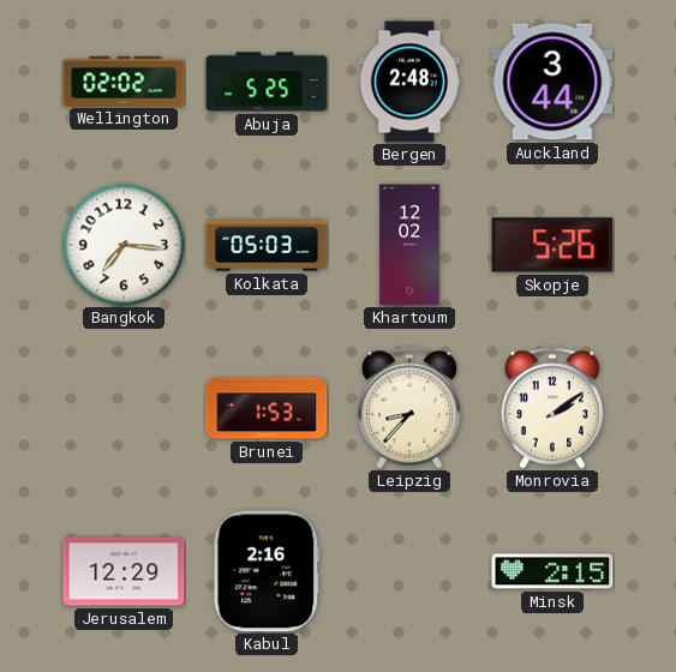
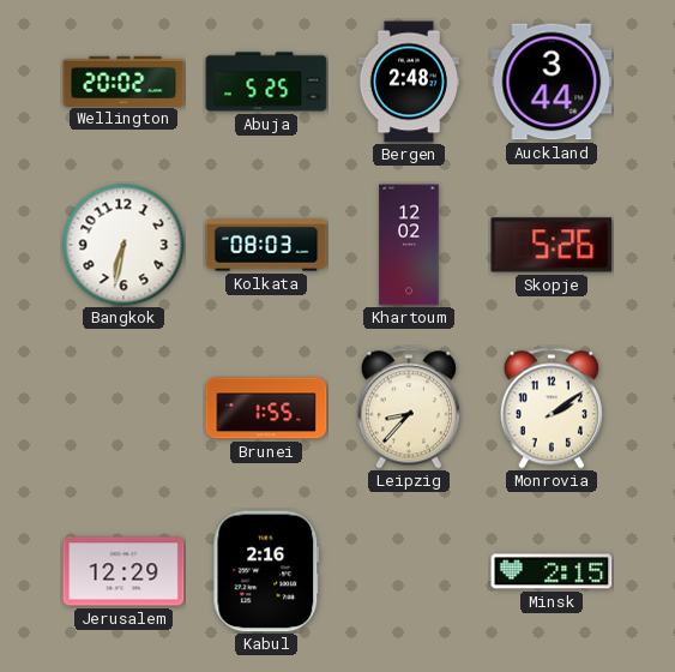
Wellington: 02:02 -> 20:02 (123, 80)
Bangkok: 7:16 -> 6:32 (123, 245)
Kolkata: 05:03 -> 08:03 (266, 245)
Brunei: 1:53 -> 1:55 (266, 408)
